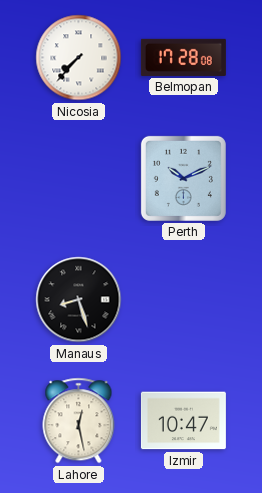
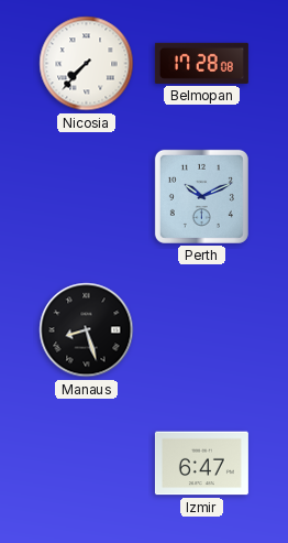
Lahore: 12:28 -> none (79, 421)
Izmir: 10:47 -> 6:47 (201, 464)
